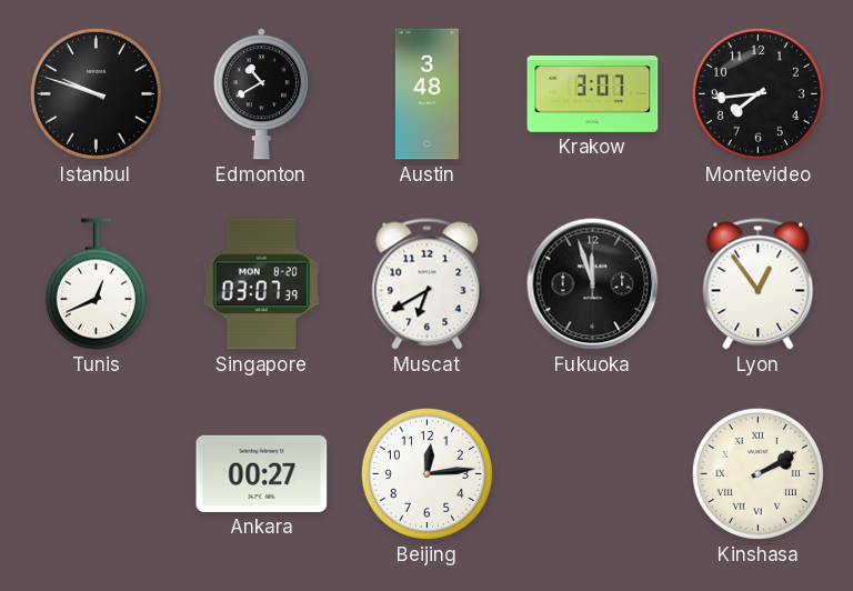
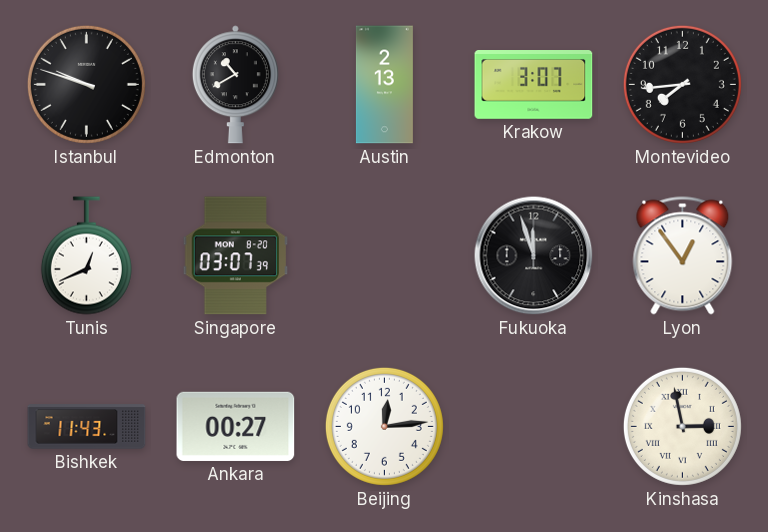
Austin: 3:48 -> 2:13 (384, 85)
Muscat: 6:40 -> none (428, 284)
Bishkek: none -> 11:43 (87, 427)
Kinshasa: 2:10 -> 2:58 (682, 426)
